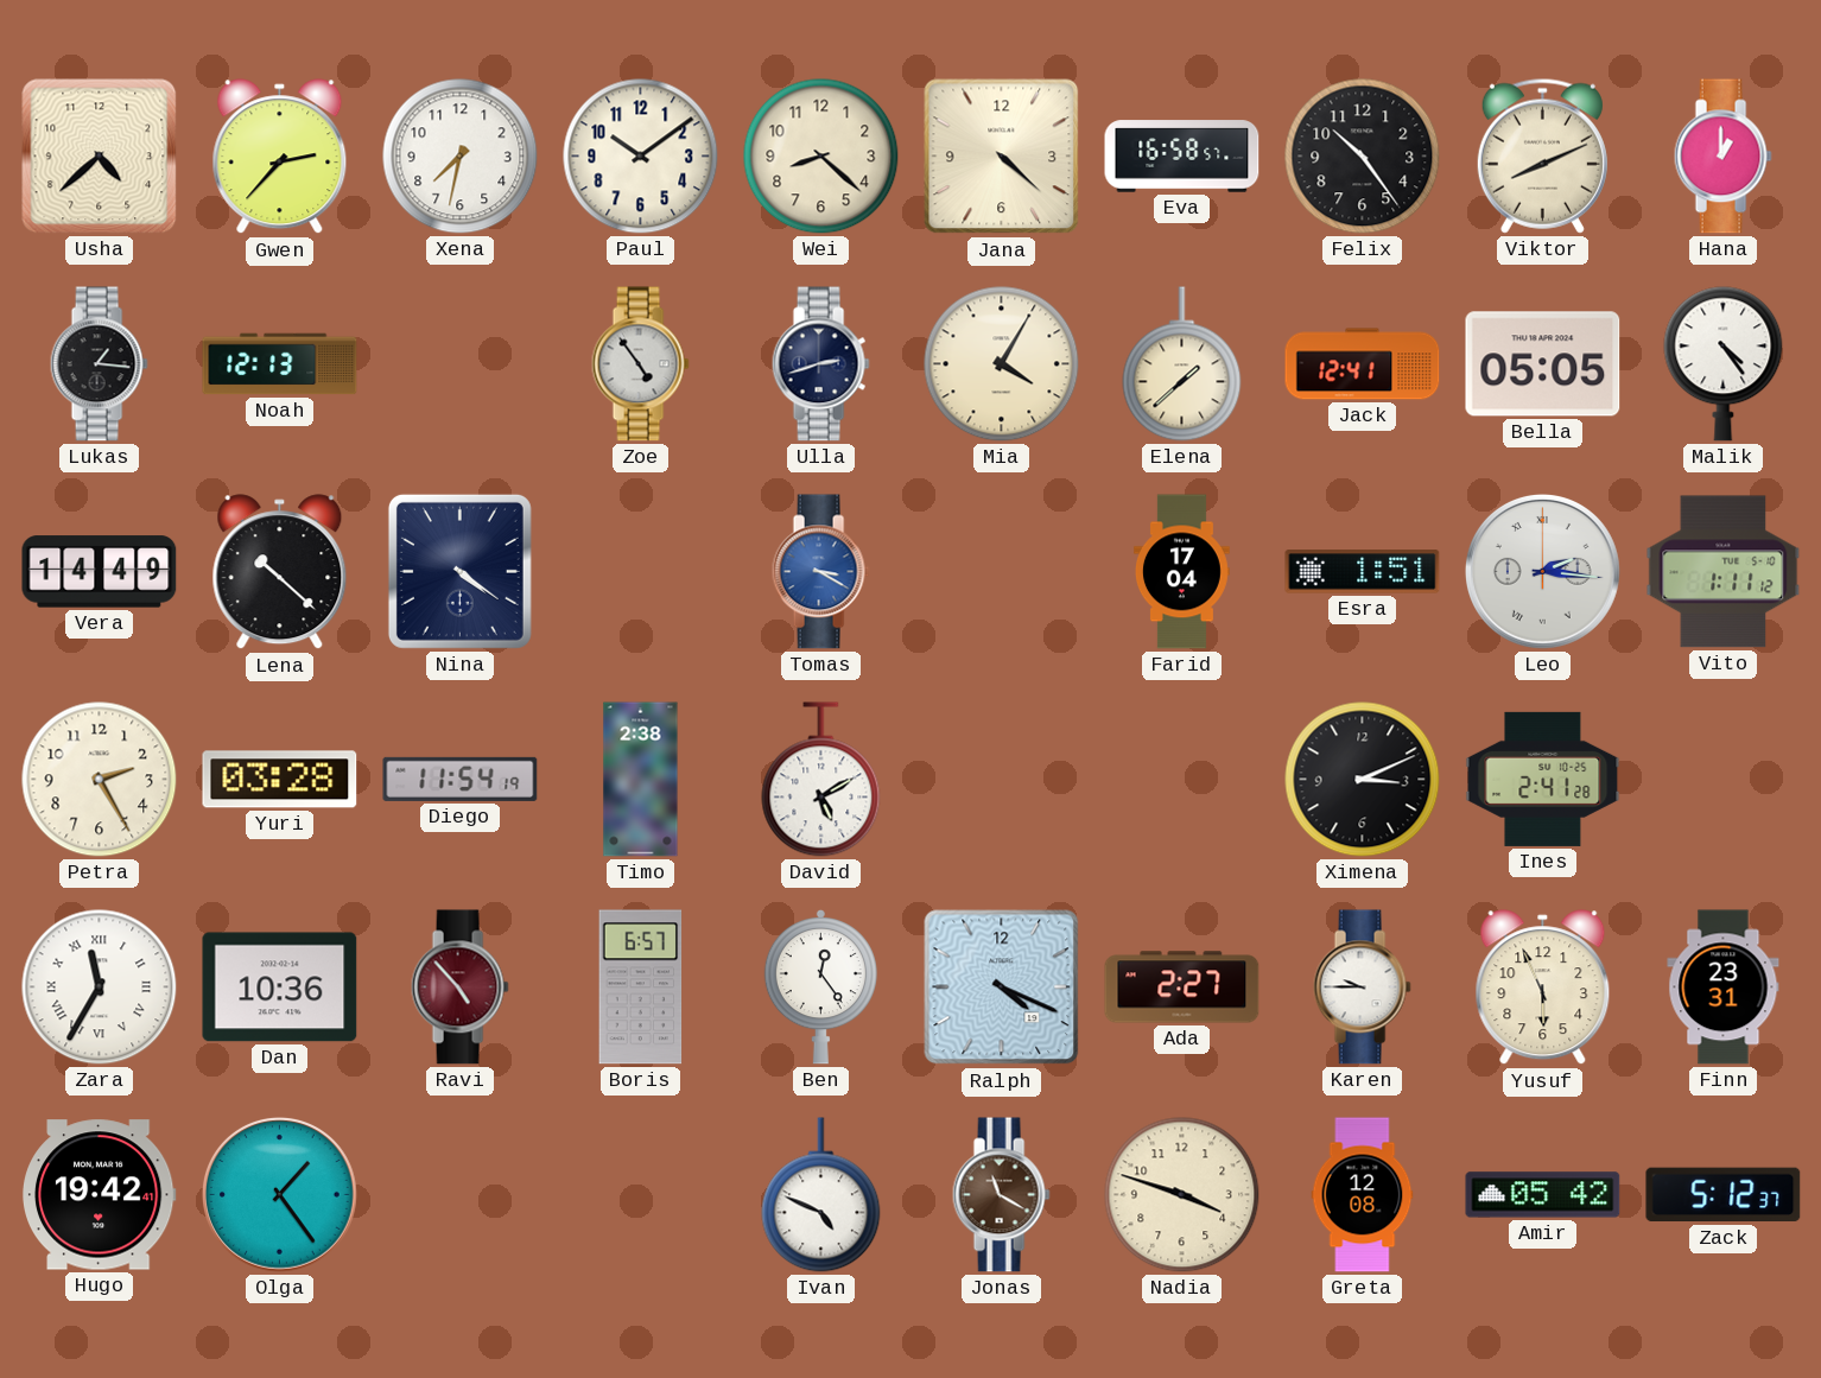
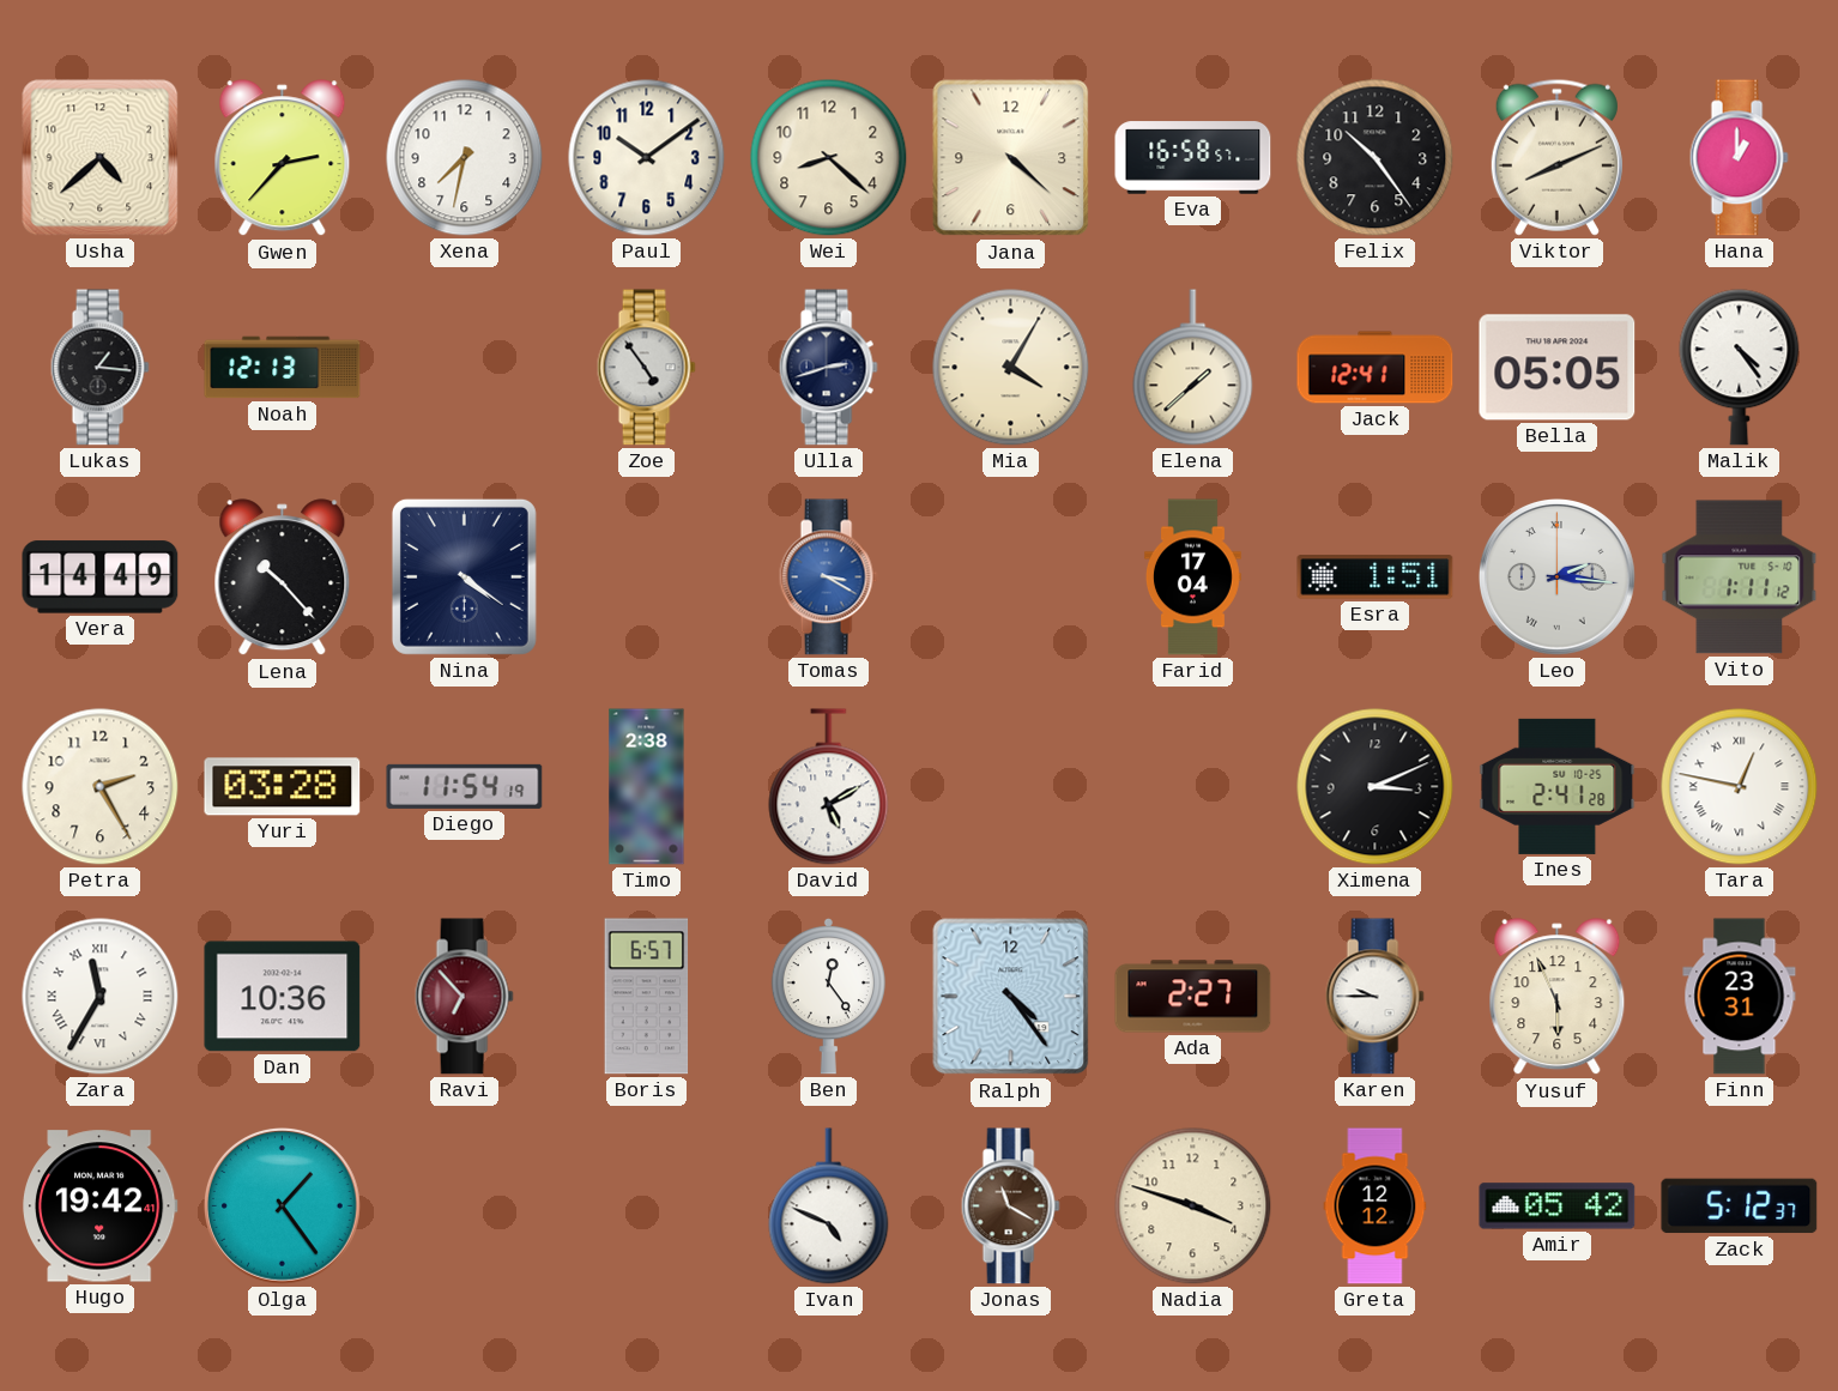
Lena: 10:22 -> 10:23 (283, 577)
Tara: none -> 12:47 (1740, 787)
Ravi: 4:53 -> 6:53 (464, 997)
Ralph: 4:19 -> 4:24 (1011, 997)
Greta: 12:08 -> 12:12 (1376, 1206)
